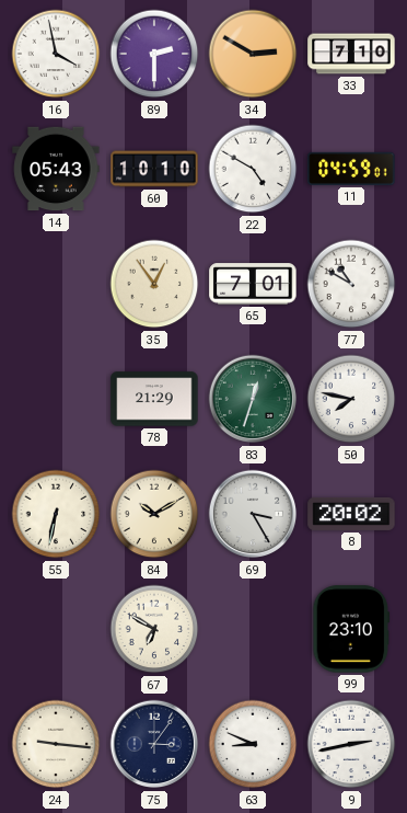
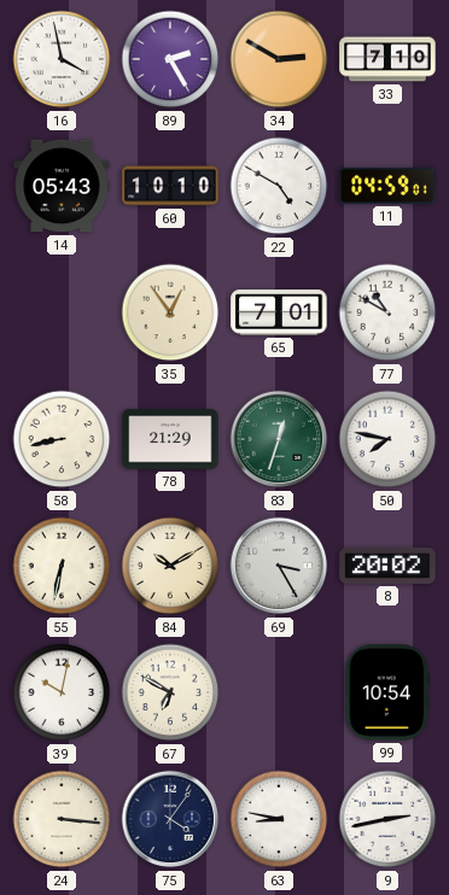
89: 2:30 -> 2:25 (170, 59)
58: none -> 8:43 (62, 439)
39: none -> 10:02 (62, 692)
99: 23:10 -> 10:54 (387, 692)
24: 9:16 -> 3:16 (62, 819)
75: 3:06 -> 4:06 (170, 819)
63: 8:49 -> 8:47 (279, 819)
